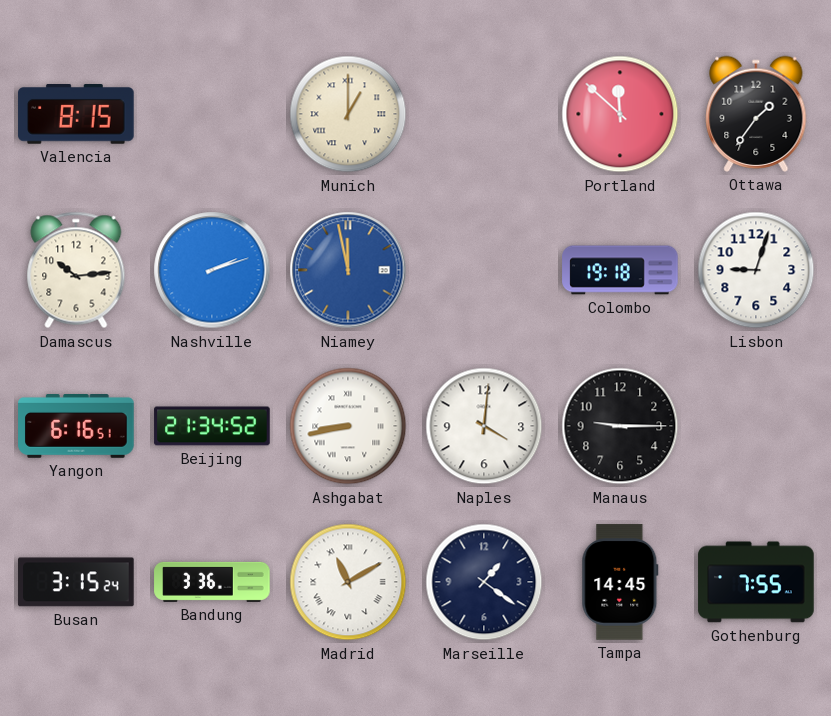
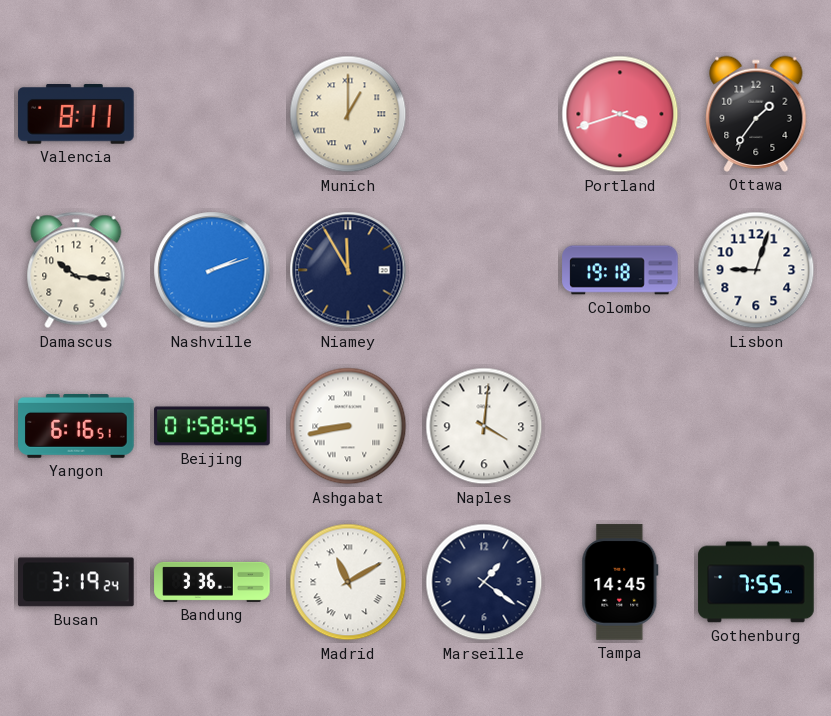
Valencia: 8:15 -> 8:11 (76, 115)
Portland: 11:52 -> 3:42 (620, 114)
Damascus: 10:14 -> 10:16 (76, 270)
Niamey: 11:58 -> 11:55 (348, 270)
Niamey dial: blue -> navy (348, 270)
Beijing: 21:34 -> 01:58 (212, 426)
Manaus: 9:15 -> none (620, 426)
Busan: 3:15 -> 3:19 (76, 582)
